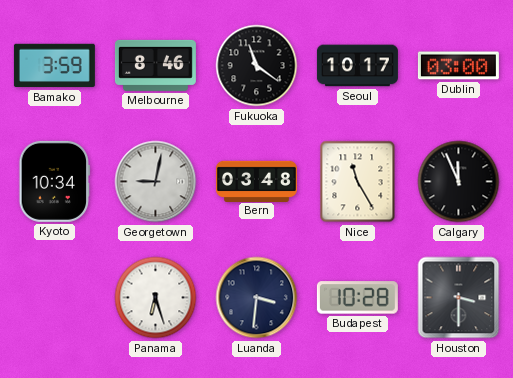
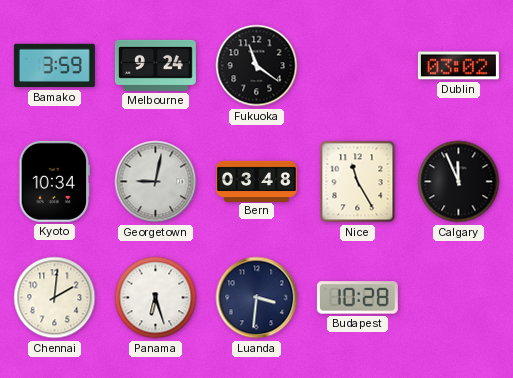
Melbourne: 8:46 -> 9:24 (155, 65)
Seoul: 10:17 -> none (357, 66)
Dublin: 03:00 -> 03:02 (458, 66)
Chennai: none -> 2:01 (55, 298)
Houston: 3:30 -> none (459, 298)
